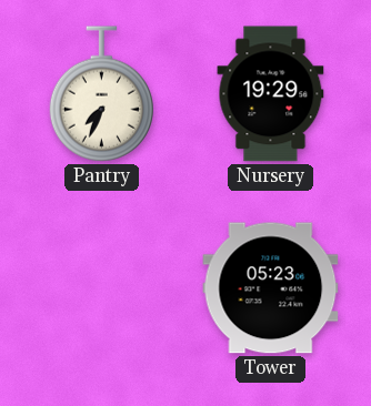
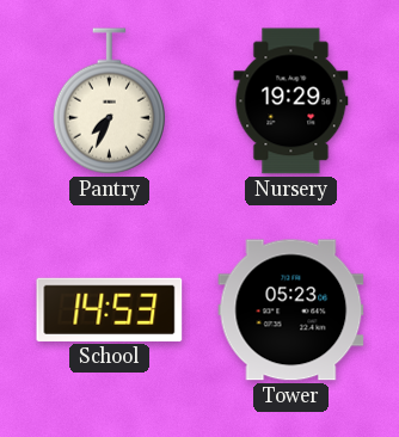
School: none -> 14:53 (110, 309)
